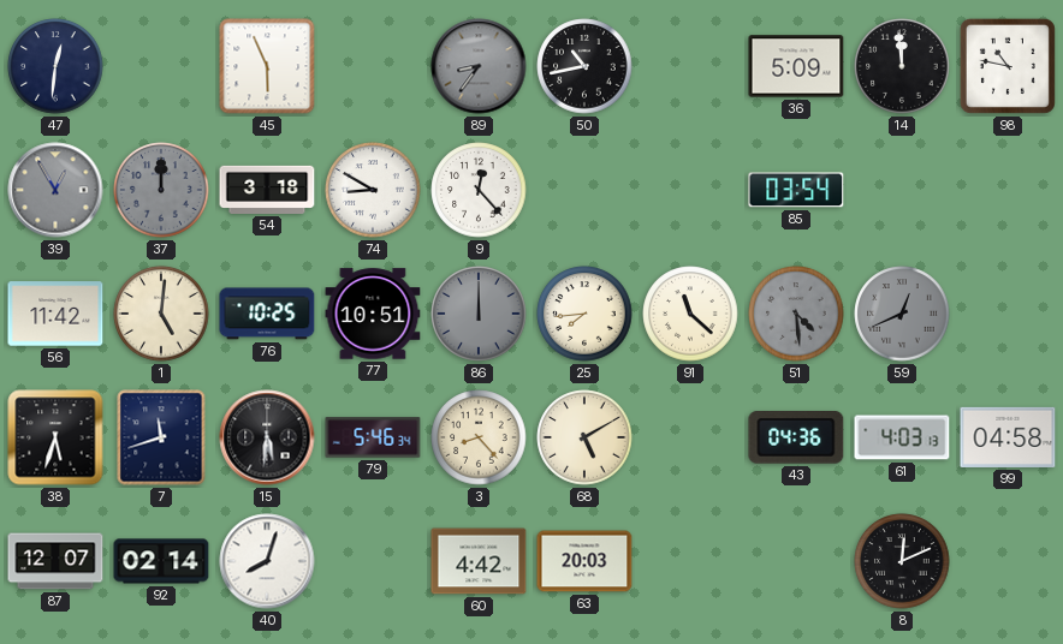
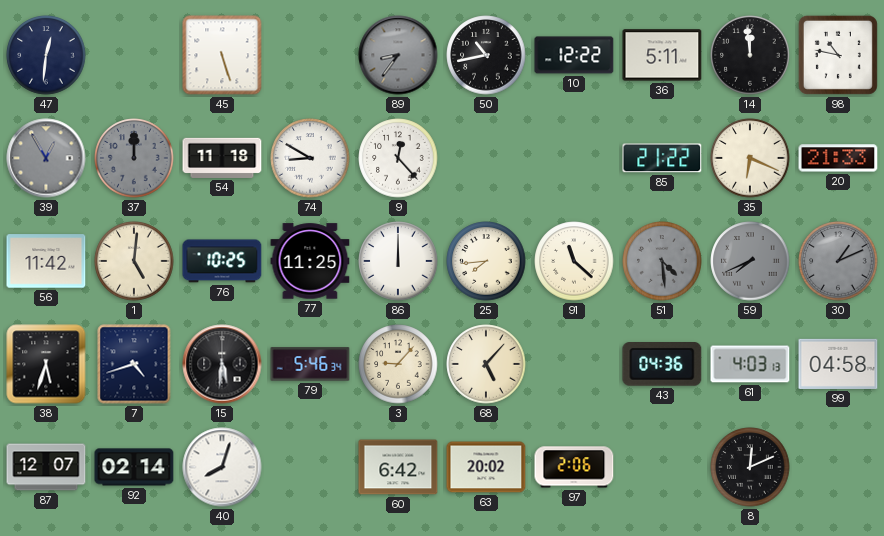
45: 5:56 -> 5:27 (222, 55)
10: none -> 12:22 (574, 55)
36: 5:09 -> 5:11 (662, 55)
54: 3:18 -> 11:18 (222, 158)
85: 03:54 -> 21:22 (662, 158)
35: none -> 6:19 (750, 158)
20: none -> 21:33 (838, 158)
77: 10:51 -> 11:25 (310, 261)
86 dial: grey -> white (398, 261)
59: 12:41 -> 7:41 (750, 261)
30: none -> 1:11 (838, 261)
7: 11:42 -> 4:42 (134, 364)
3: 8:23 -> 9:07 (398, 364)
68: 5:10 -> 5:07 (486, 364)
60: 4:42 -> 6:42 (398, 467)
63: 20:03 -> 20:02 (486, 467)
97: none -> 2:06 (574, 467)
